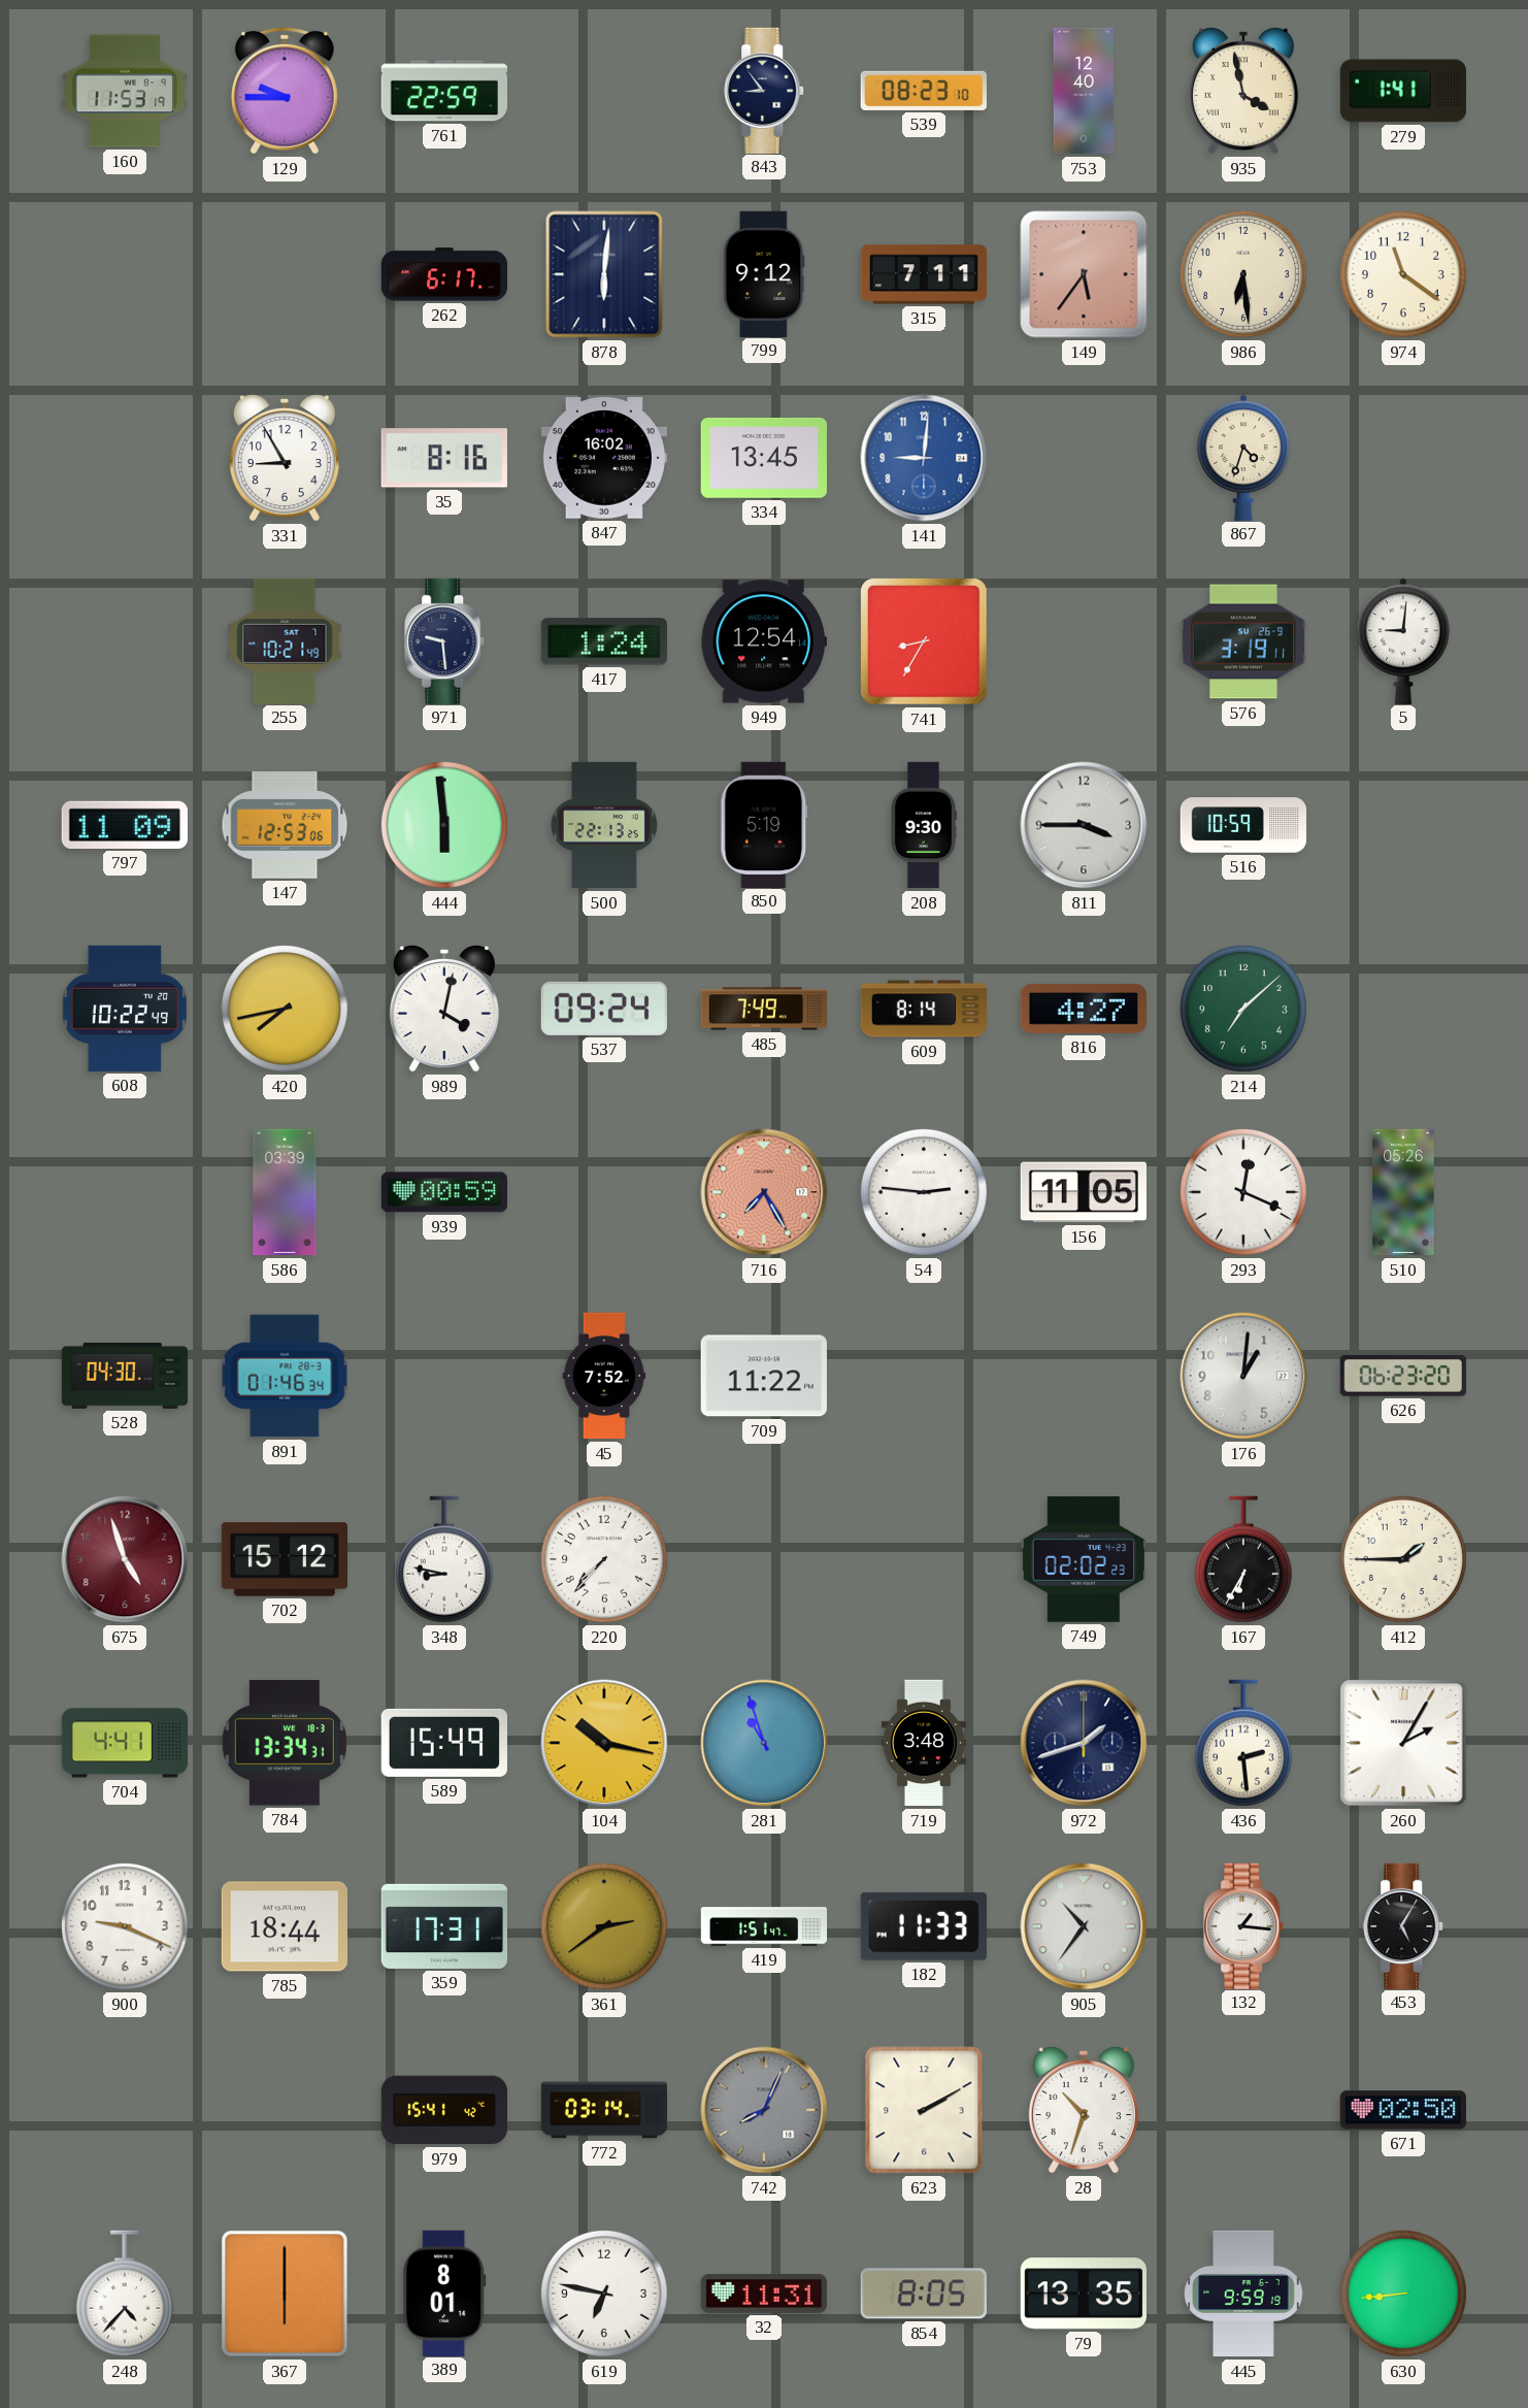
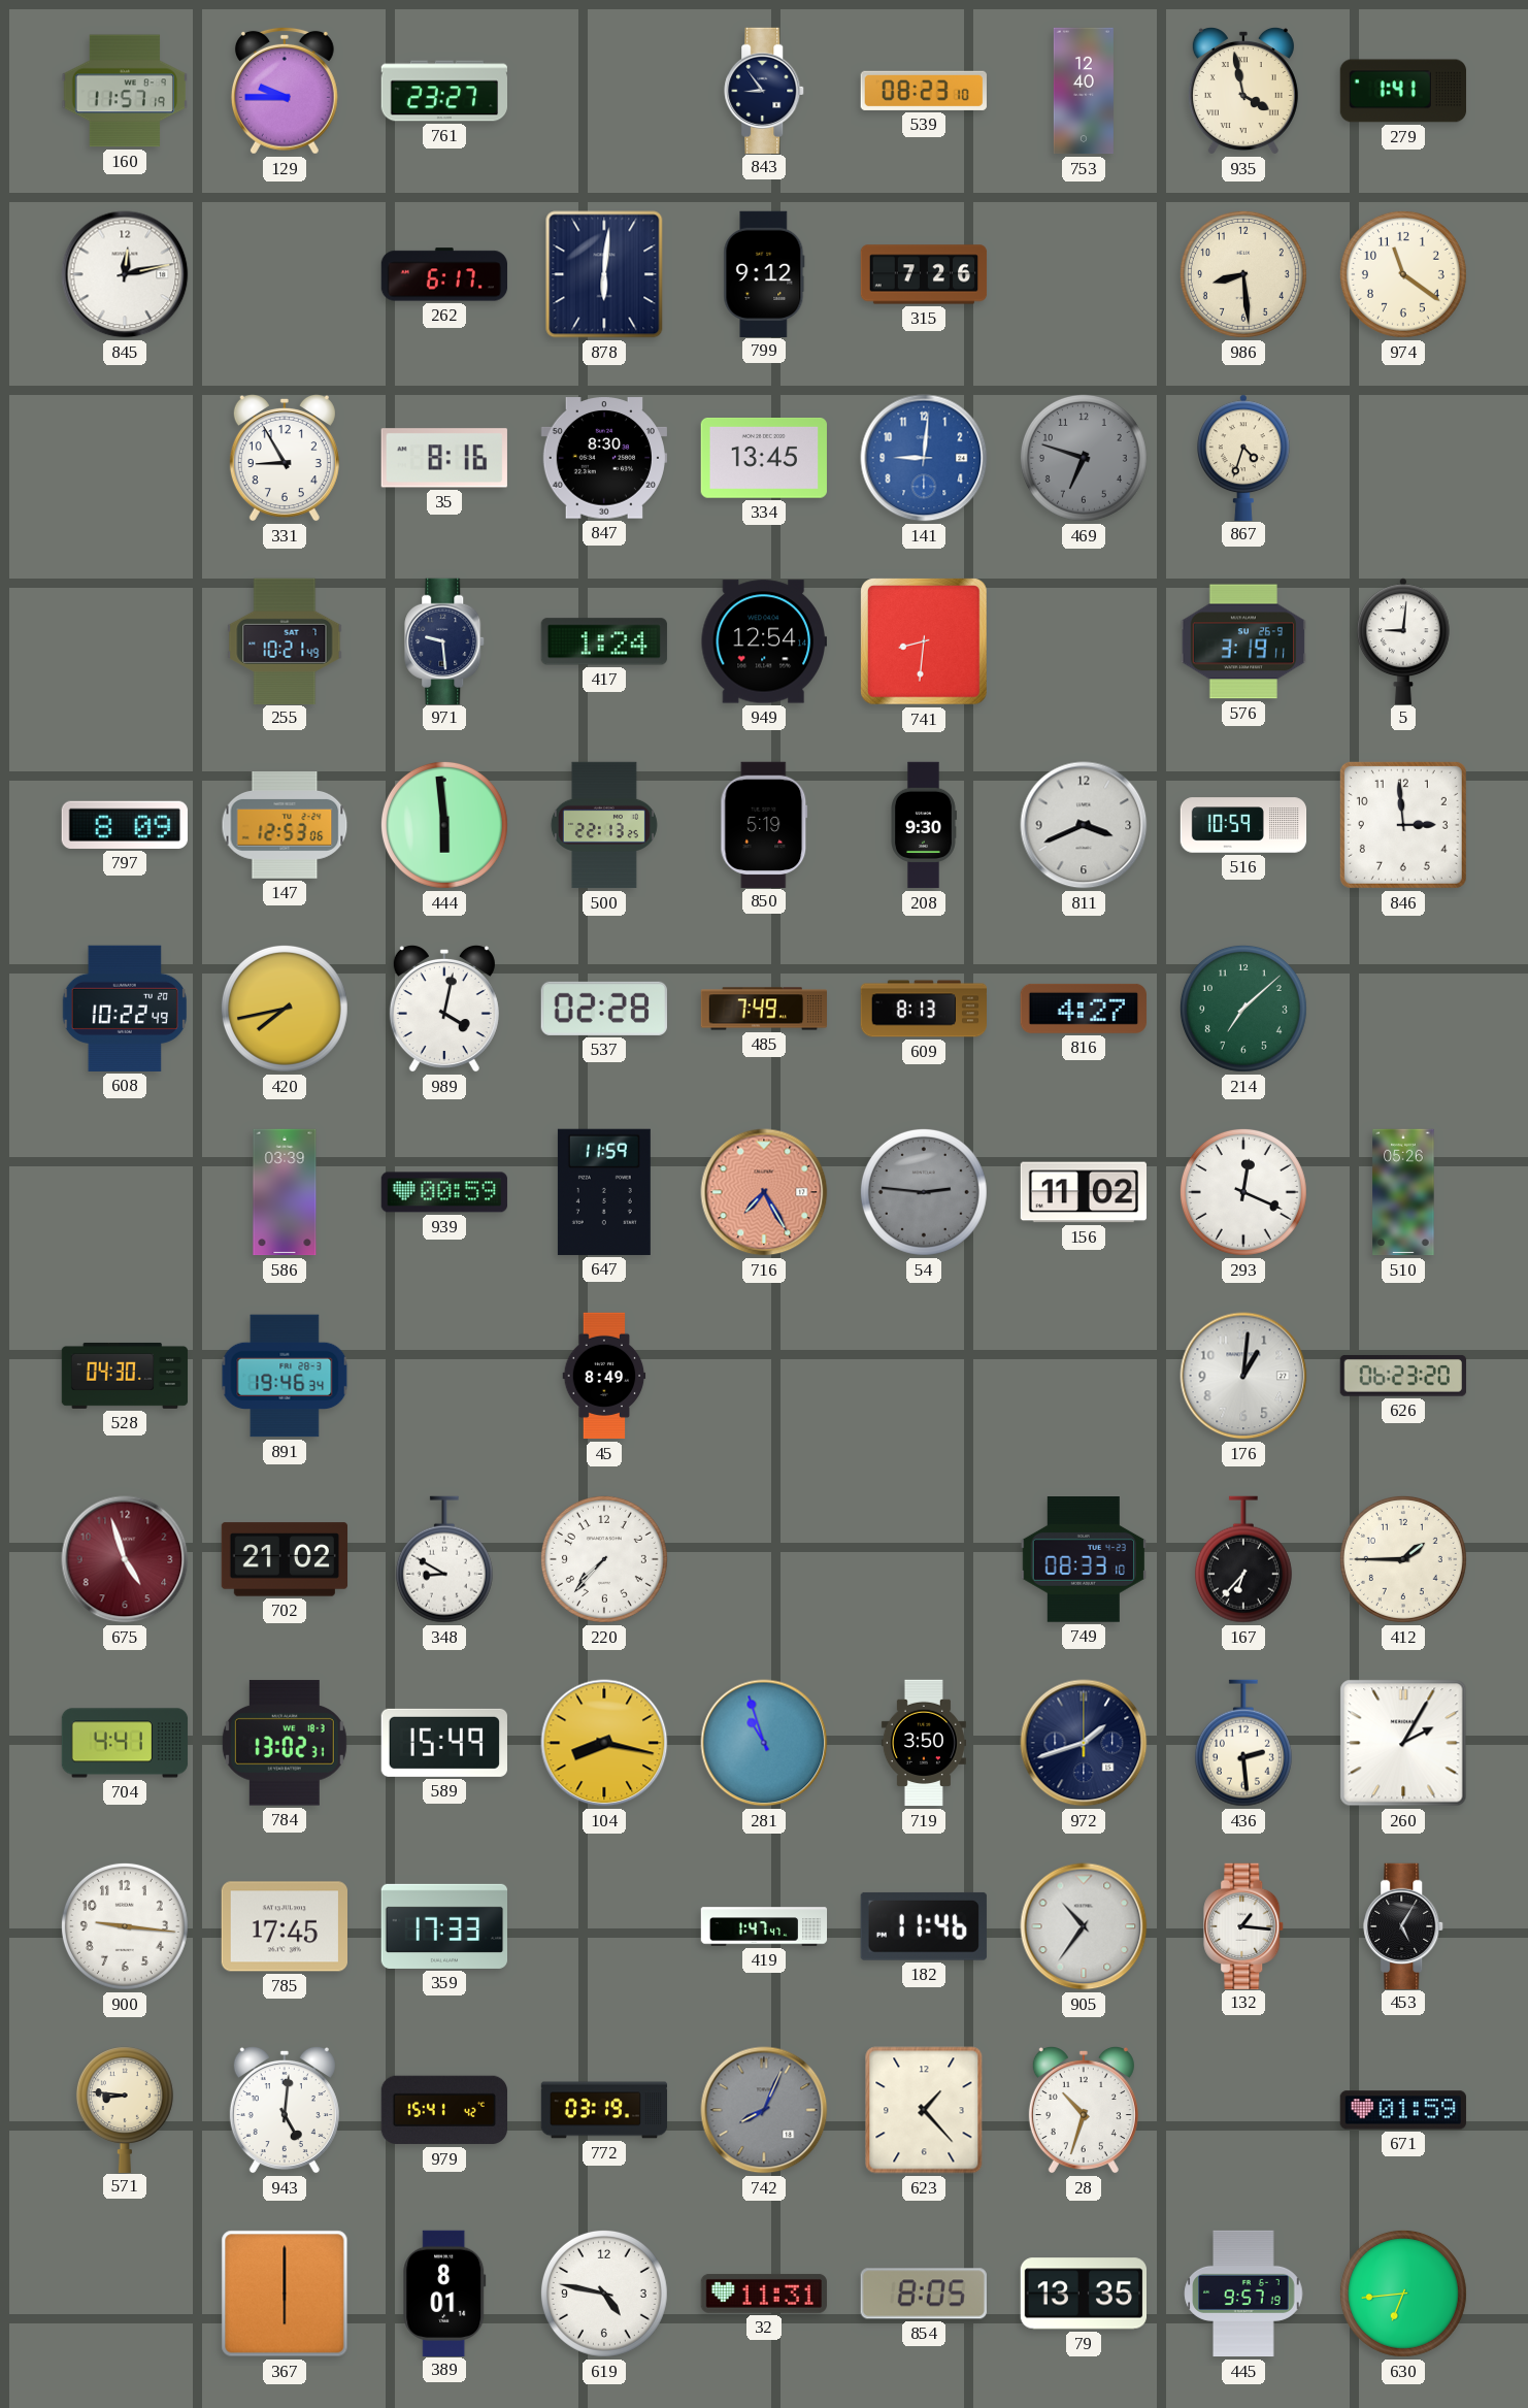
160: 11:53 -> 11:57 (125, 91)
761: 22:59 -> 23:27 (443, 91)
845: none -> 12:13 (125, 274)
315: 7:11 -> 7:26 (924, 274)
149: 5:36 -> none (1084, 274)
986: 6:29 -> 8:29 (1243, 274)
847: 16:02 -> 8:30 (604, 458)
469: none -> 6:48 (1084, 458)
741: 8:35 -> 8:31 (925, 642)
797: 11:09 -> 8:09 (125, 825)
811: 3:45 -> 3:41 (1084, 825)
846: none -> 2:59 (1403, 825)
537: 09:24 -> 02:28 (604, 1009)
609: 8:14 -> 8:13 (923, 1009)
647: none -> 11:59 (604, 1192)
54 dial: white -> grey (924, 1192)
156: 11:05 -> 11:02 (1083, 1192)
891: 01:46 -> 19:46 (285, 1376)
45: 7:52 -> 8:49 (604, 1376)
709: 11:22 -> none (764, 1376)
702: 15:12 -> 21:02 (284, 1559)
348: 8:47 -> 8:50 (444, 1559)
749: 02:02 -> 08:33 (1083, 1559)
167: 6:35 -> 6:37 (1243, 1559)
784: 13:34 -> 13:02 (285, 1743)
104: 10:17 -> 8:17 (604, 1743)
719: 3:48 -> 3:50 (924, 1743)
900: 9:19 -> 9:16 (125, 1926)
785: 18:44 -> 17:45 (284, 1926)
359: 17:31 -> 17:33 (443, 1926)
361: 2:39 -> none (604, 1926)
419: 1:51 -> 1:47 (764, 1926)
182: 11:33 -> 11:46 (924, 1926)
571: none -> 8:46 (125, 2109)
943: none -> 5:01 (285, 2110)
772: 03:14 -> 03:19 (604, 2110)
623: 2:10 -> 1:23 (924, 2110)
671: 02:50 -> 01:59 (1403, 2110)
248: 4:37 -> none (125, 2294)
619: 6:47 -> 4:47 (604, 2294)
445: 9:59 -> 9:57 (1243, 2294)
630: 8:44 -> 6:44 (1403, 2294)
